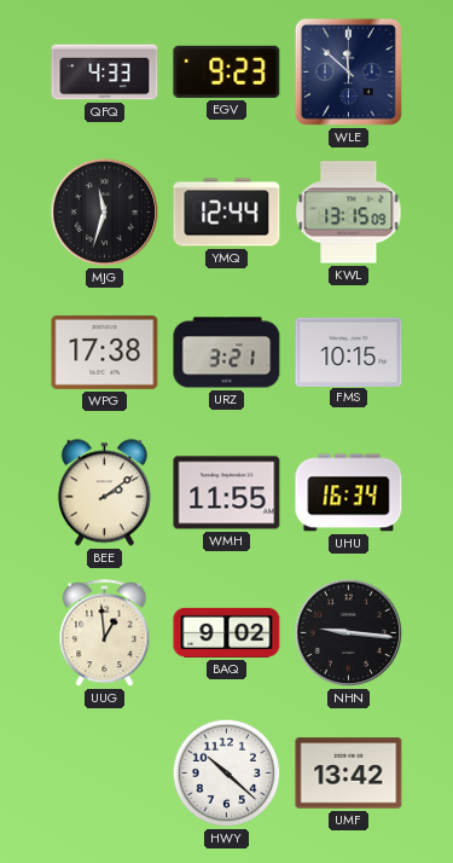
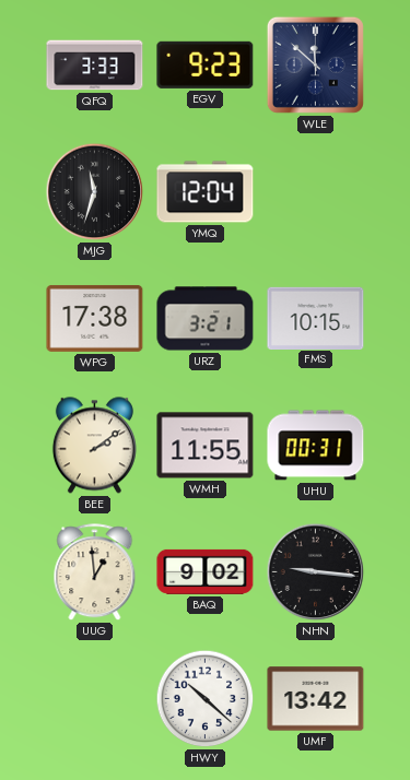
QFQ: 4:33 -> 3:33 (95, 66)
YMQ: 12:44 -> 12:04 (206, 192)
KWL: 13:15 -> none (349, 213)
UHU: 16:34 -> 00:31 (316, 446)
